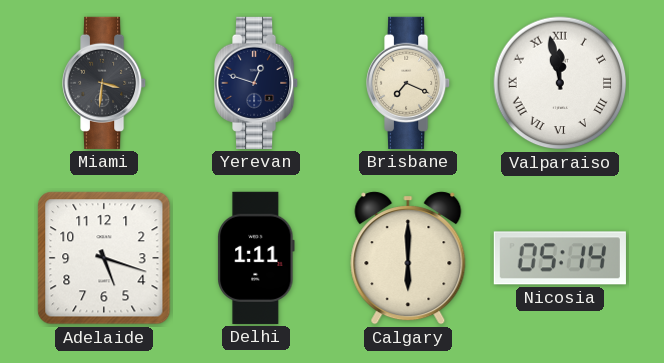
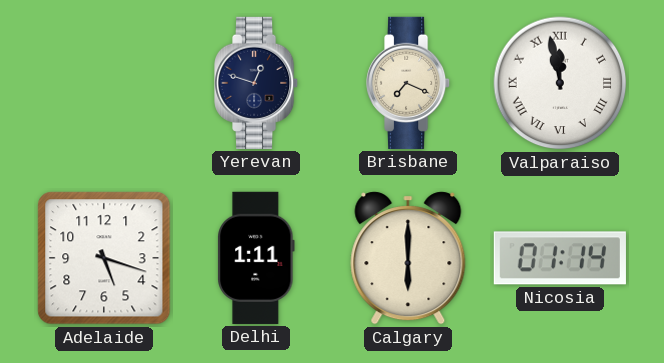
Miami: 3:31 -> none (105, 83)
Nicosia: 05:14 -> 01:14 (560, 258)
